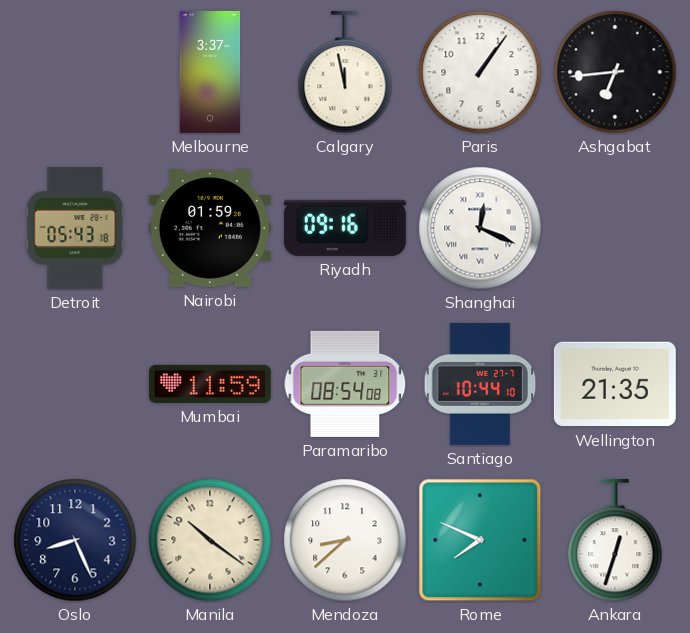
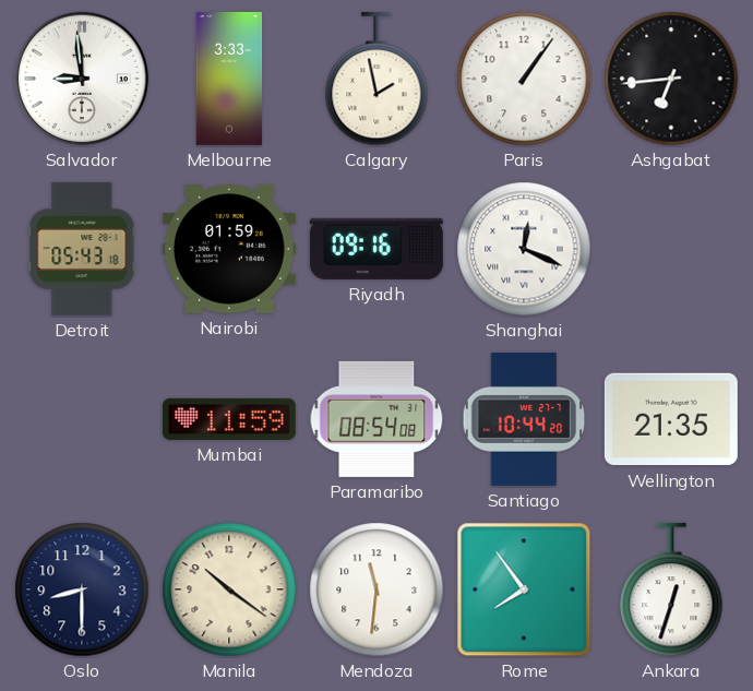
Salvador: none -> 8:59 (82, 79)
Melbourne: 3:37 -> 3:33 (229, 79)
Calgary: 11:58 -> 1:58 (376, 79)
Santiago: 10:44:10 -> 10:44:20 (524, 419)
Oslo: 8:26 -> 8:30 (82, 589)
Mendoza: 8:38 -> 11:31 (376, 589)
Rome: 7:49 -> 7:54 (524, 589)
